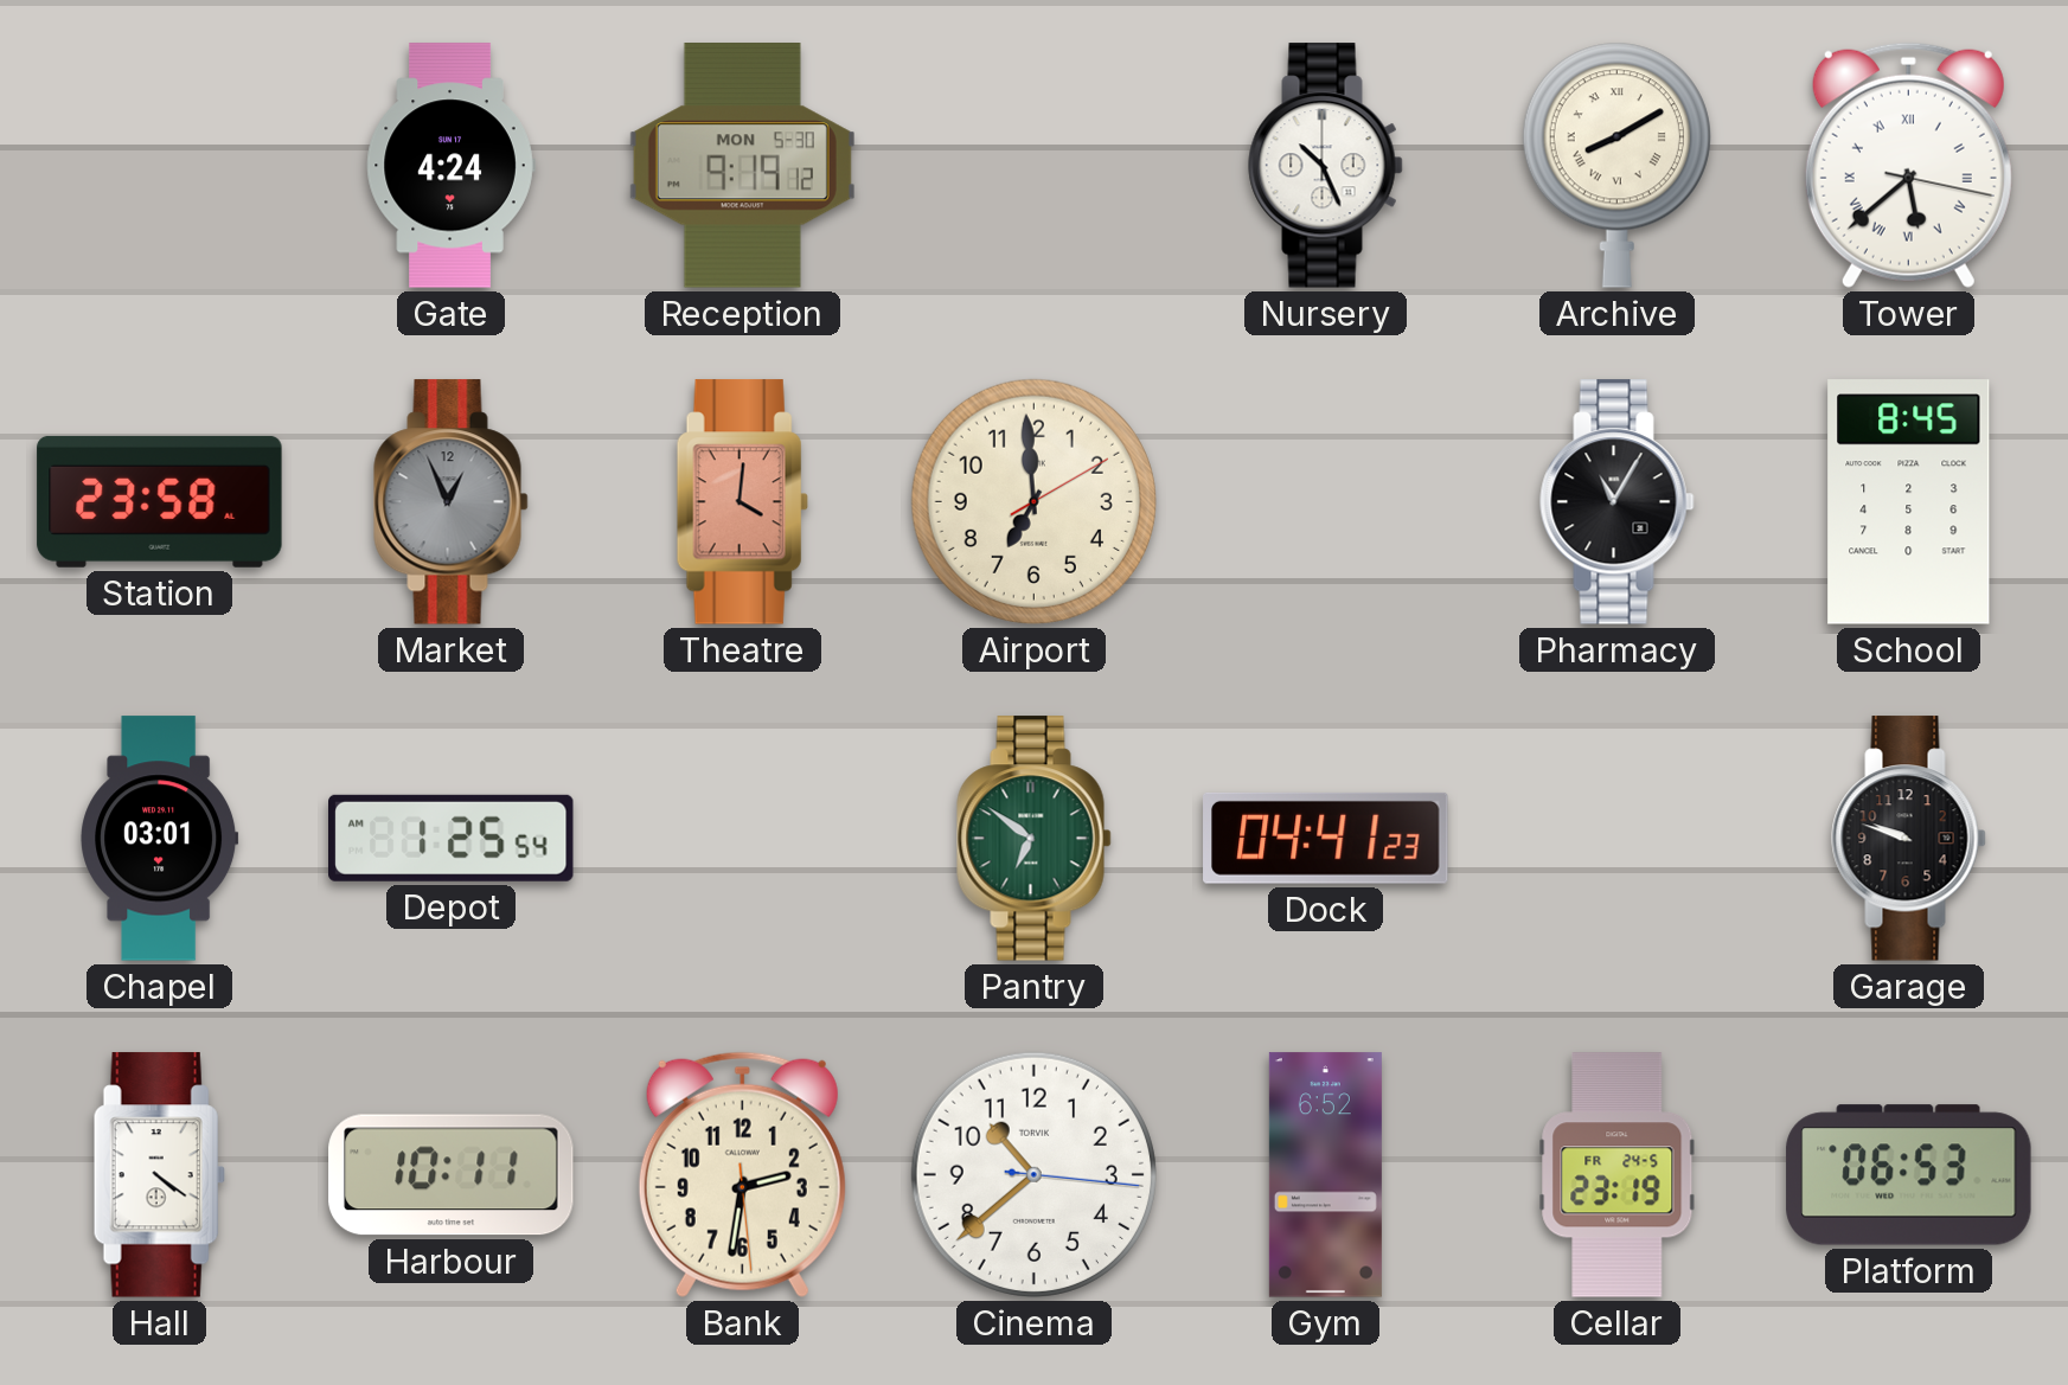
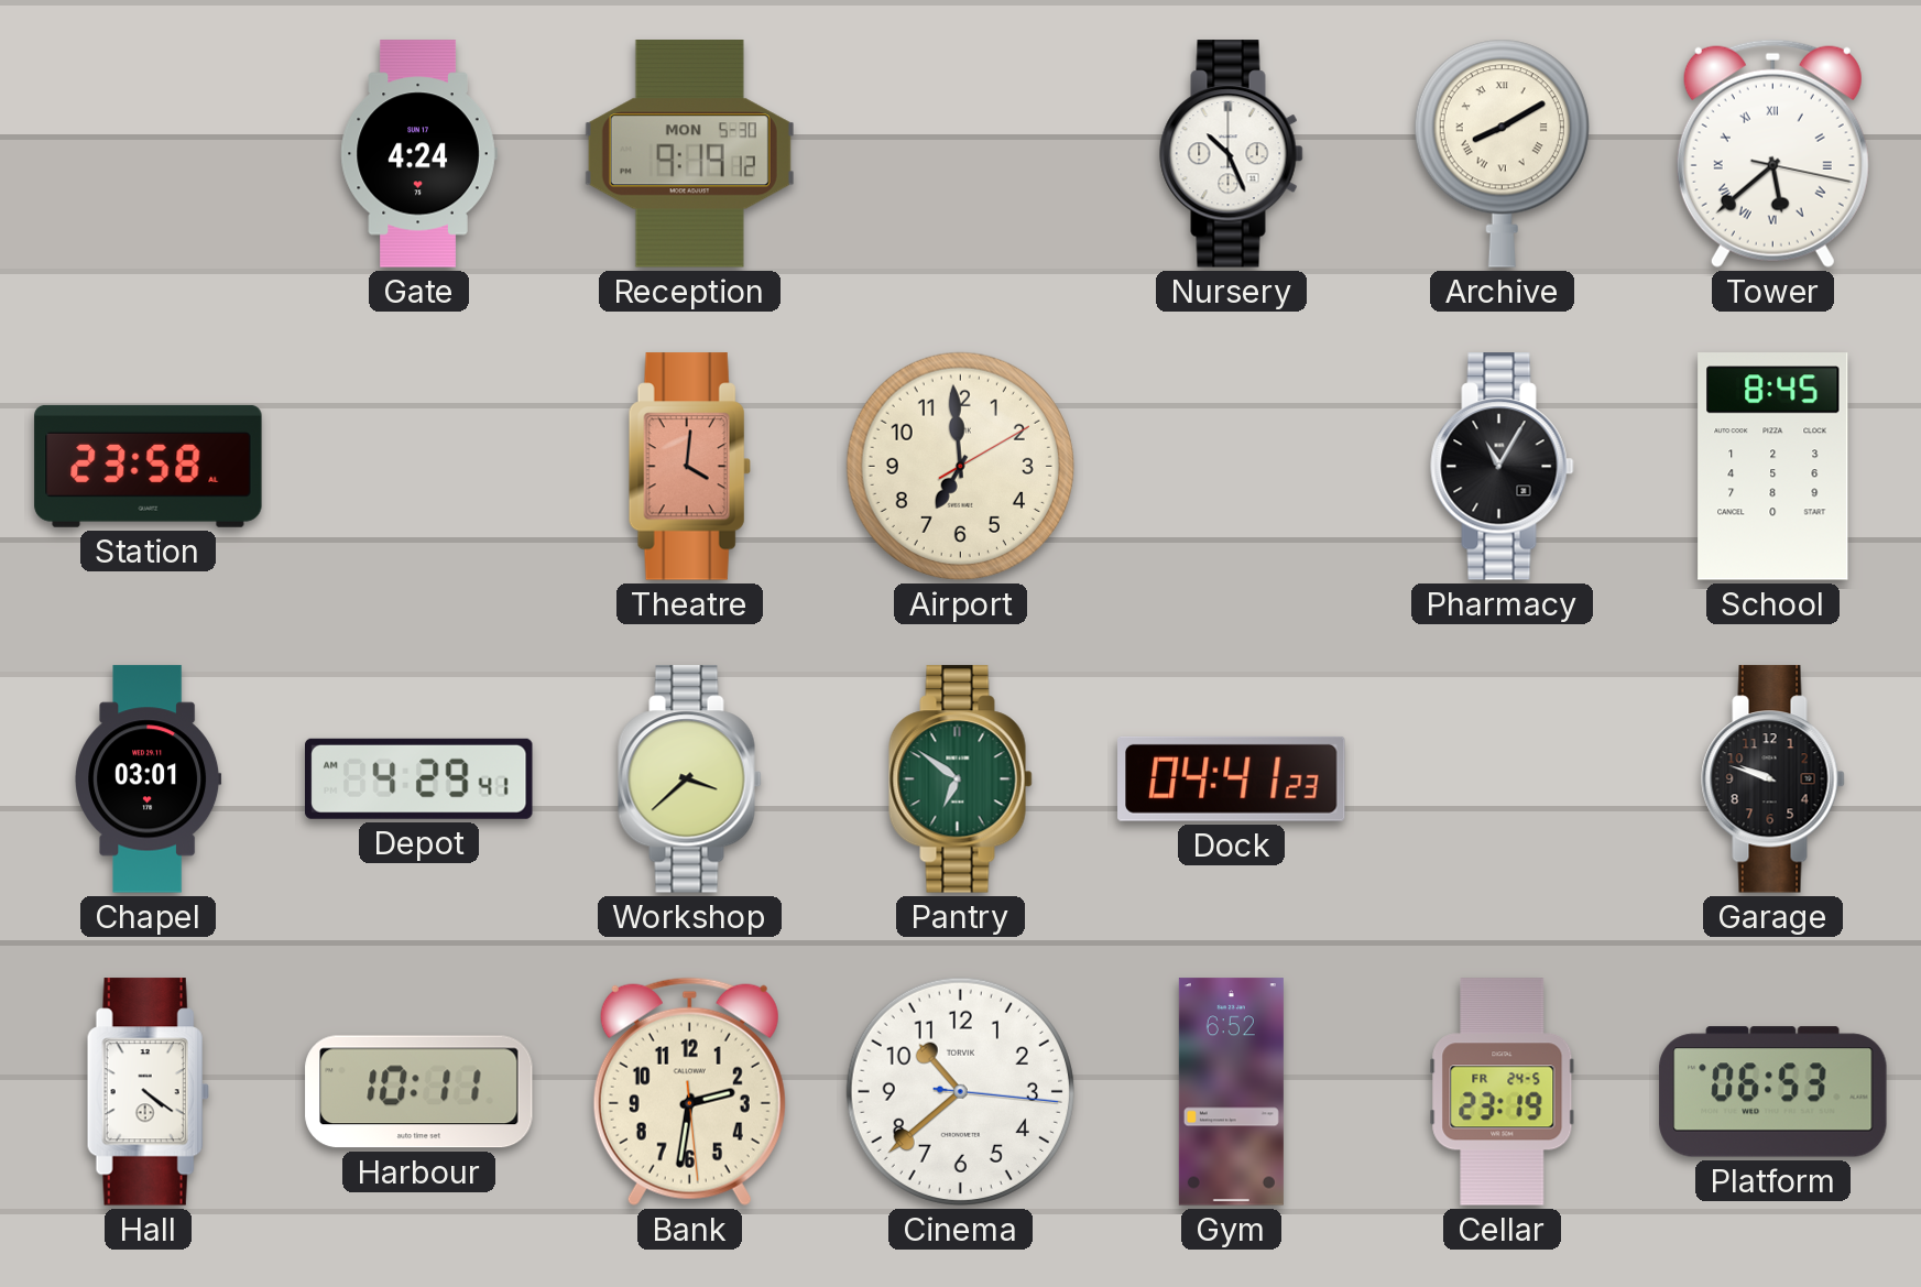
Market: 12:56 -> none (452, 502)
Depot: 1:25 -> 4:29 (419, 778)
Workshop: none -> 3:38 (690, 779)
